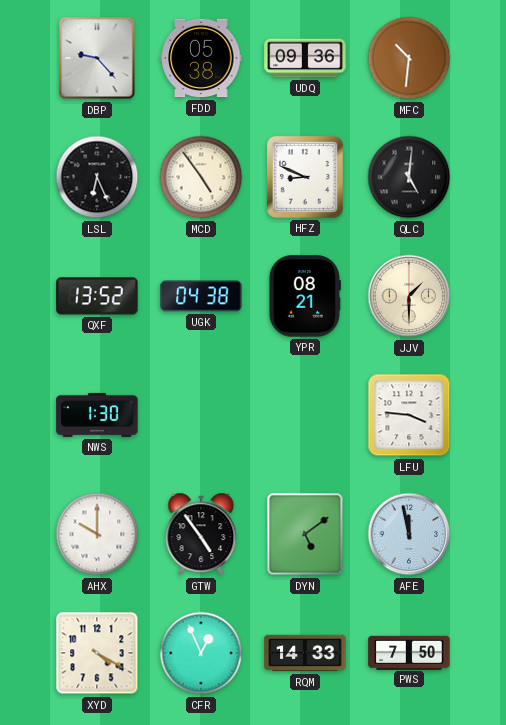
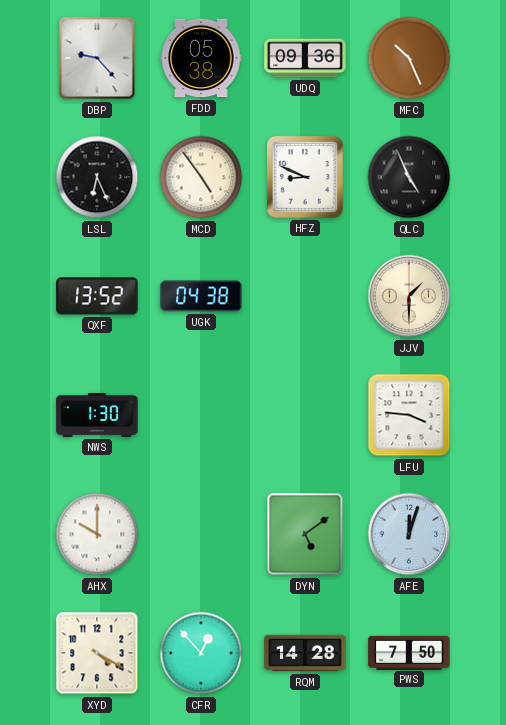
MFC: 10:31 -> 10:26 (409, 58)
QLC: 5:01 -> 4:56 (409, 177)
YPR: 08:21 -> none (305, 296)
GTW: 4:54 -> none (201, 534)
AFE: 11:58 -> 12:03 (409, 534)
CFR: 12:56 -> 12:53 (201, 653)
RQM: 14:33 -> 14:28 (305, 653)
